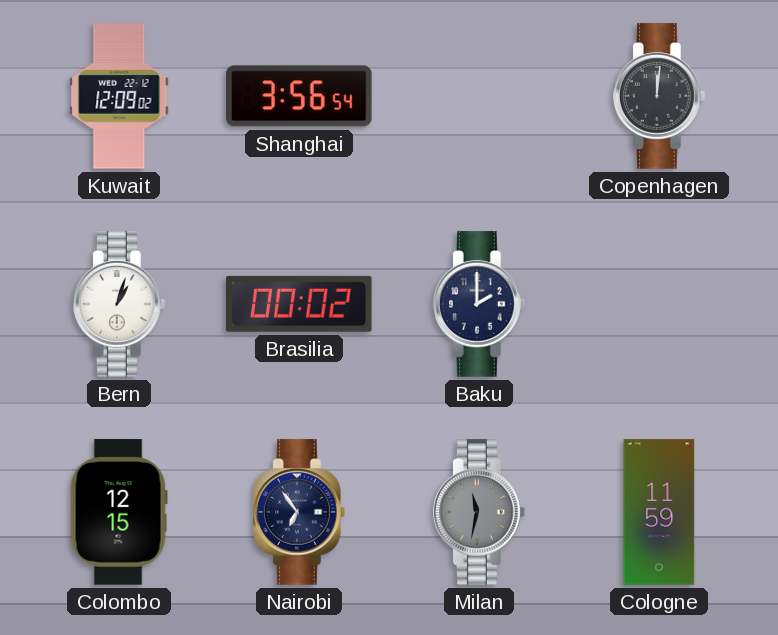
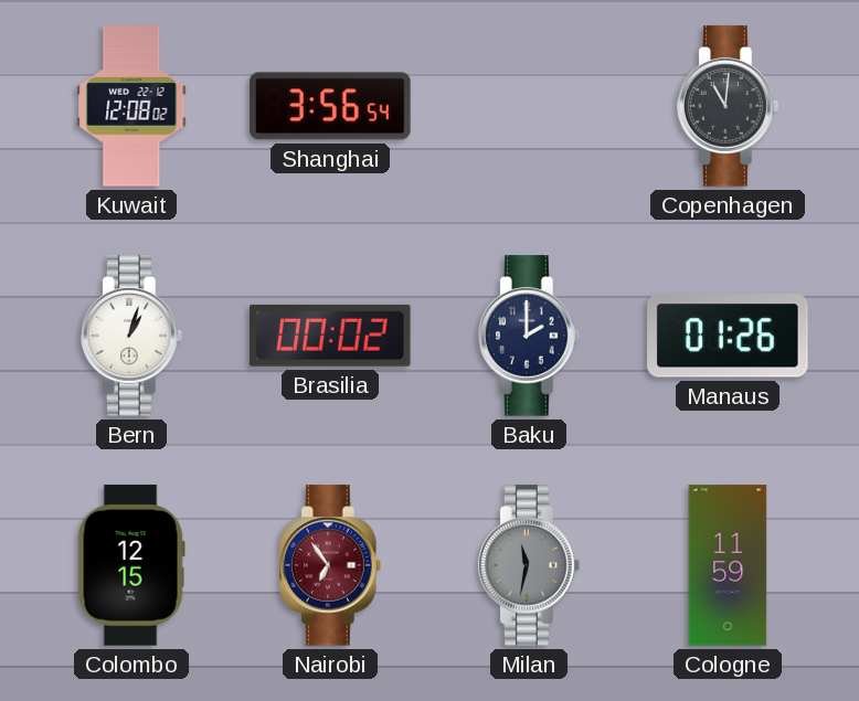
Kuwait: 12:09 -> 12:08 (131, 106)
Copenhagen: 12:01 -> 11:01 (729, 106)
Manaus: none -> 01:26 (728, 336)
Nairobi dial: navy -> burgundy (331, 565)
